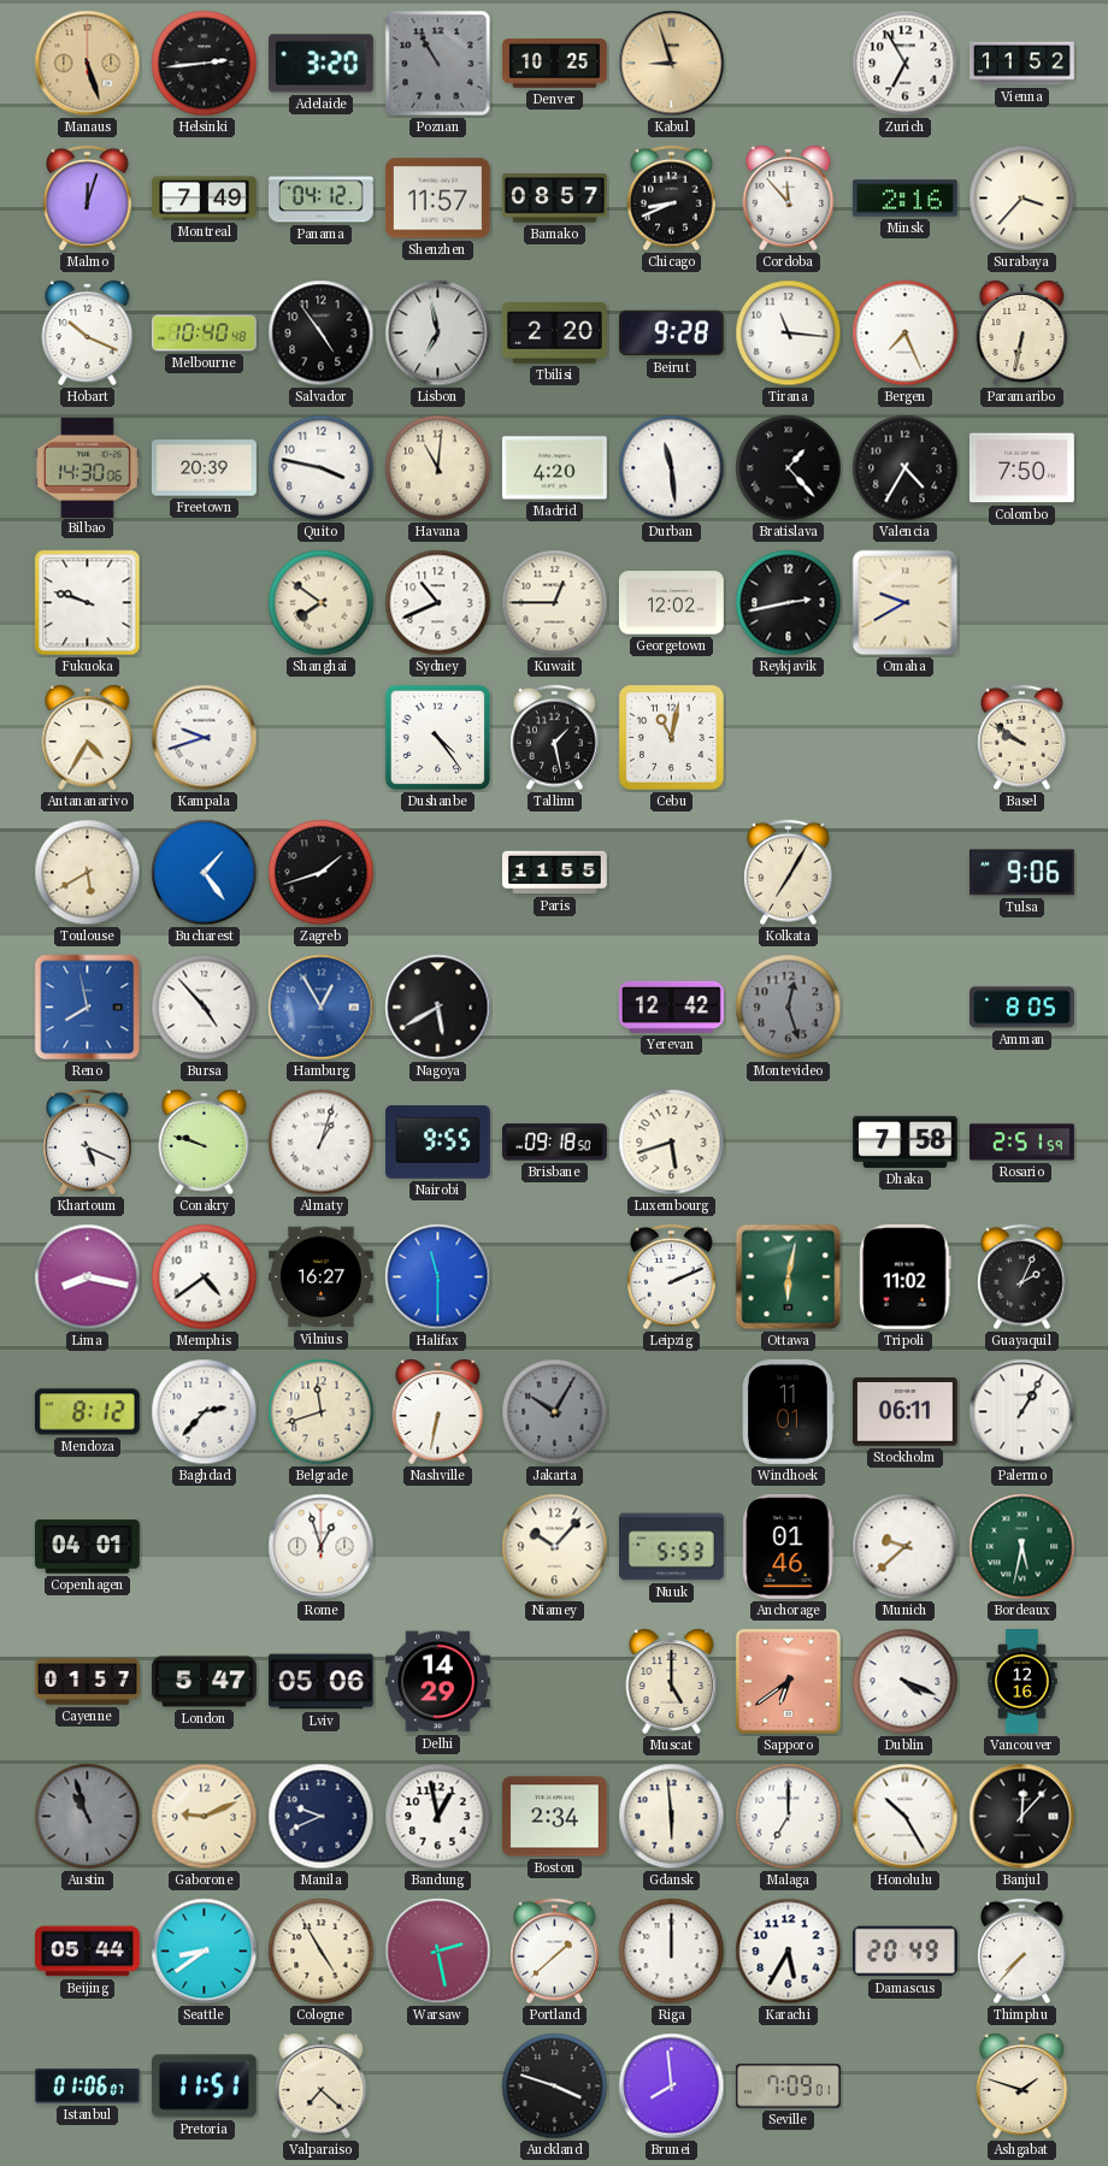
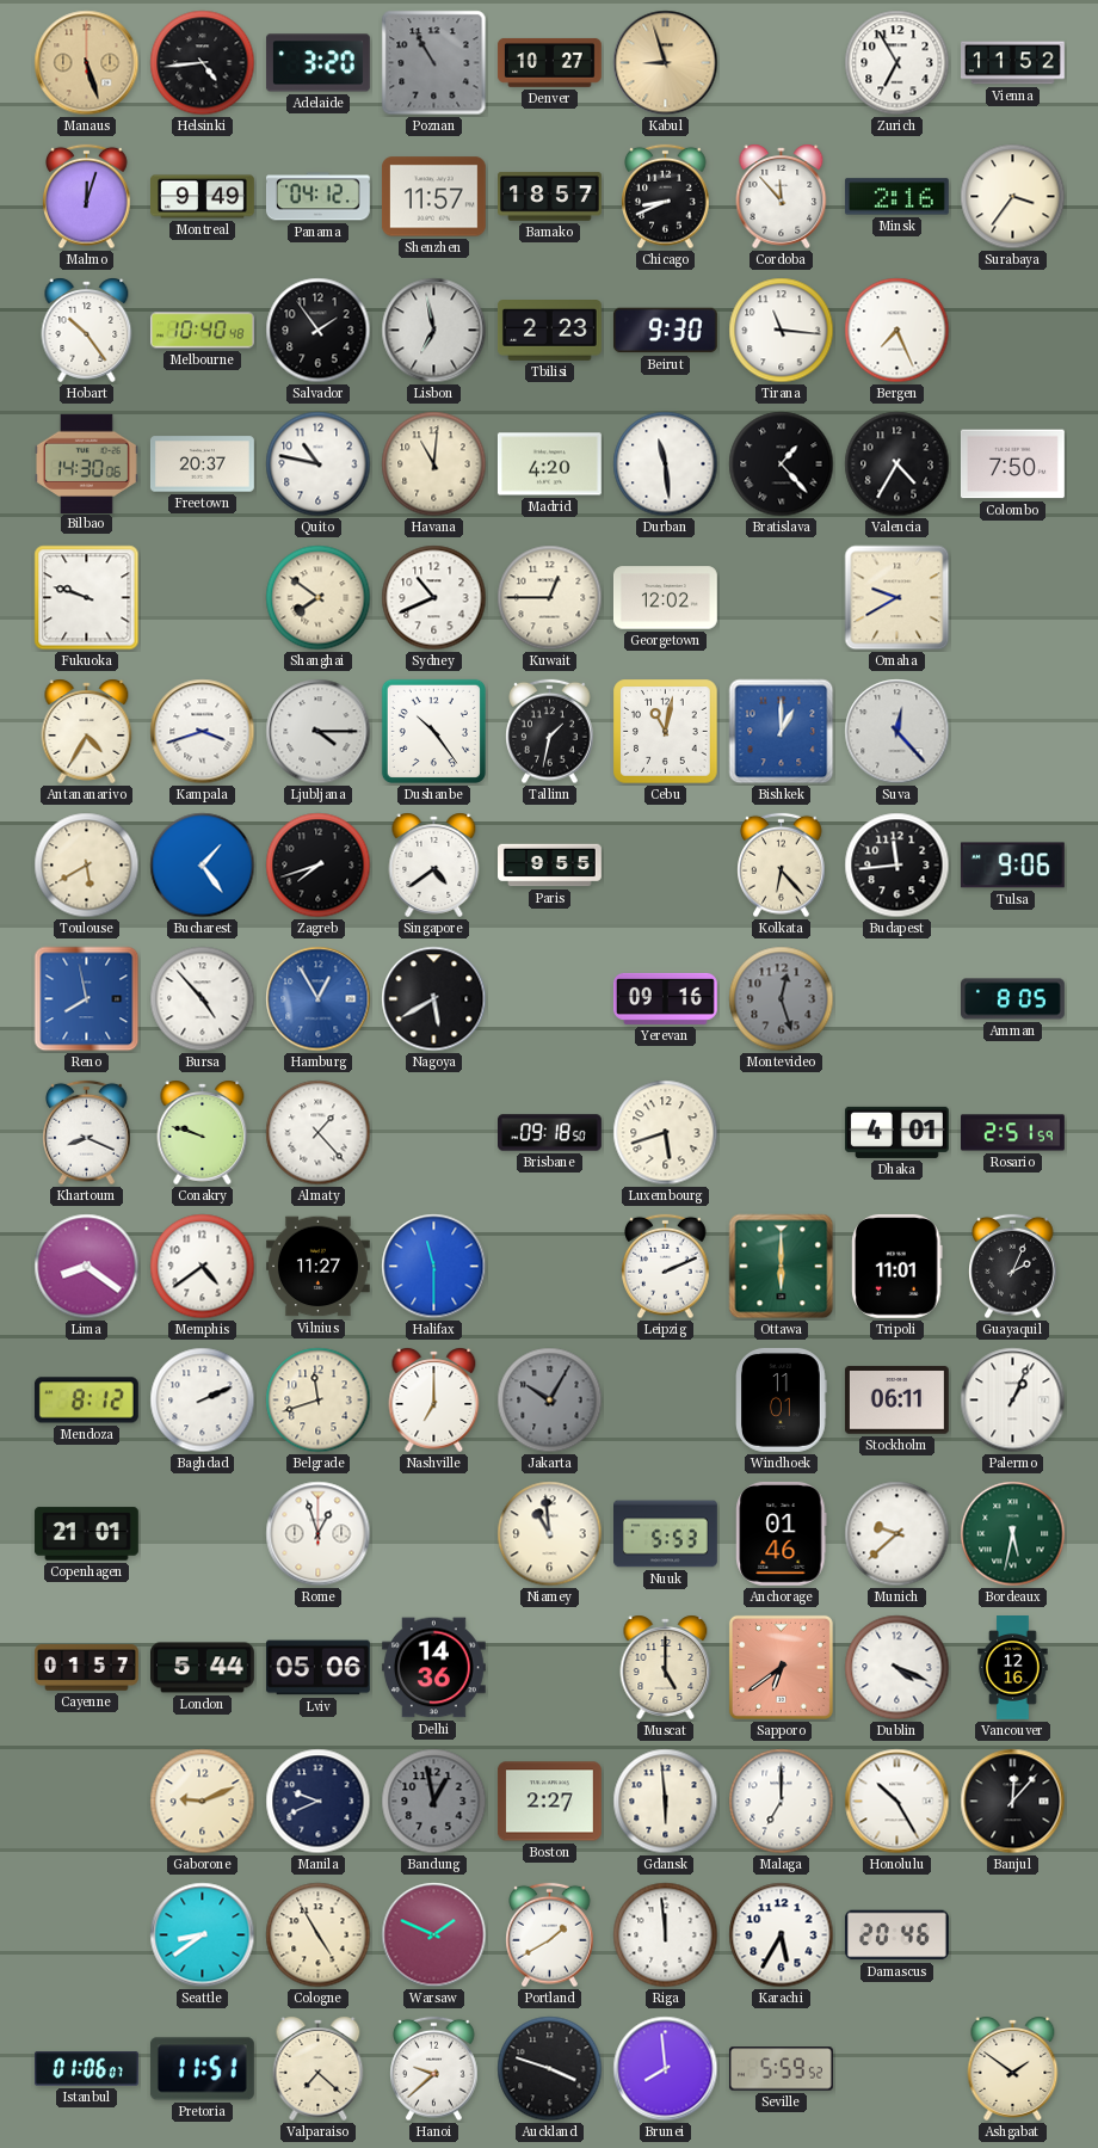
Helsinki: 2:44 -> 4:44 (203, 63)
Denver: 10:25 -> 10:27 (549, 62)
Montreal: 7:49 -> 9:49 (203, 197)
Bamako: 08:57 -> 18:57 (550, 197)
Surabaya: 3:37 -> 3:36 (1013, 197)
Hobart: 10:19 -> 10:24 (87, 330)
Salvador: 4:54 -> 1:54 (319, 331)
Tbilisi: 2:20 -> 2:23 (549, 331)
Beirut: 9:28 -> 9:30 (665, 331)
Paramaribo: 6:32 -> none (1022, 332)
Freetown: 20:39 -> 20:37 (202, 464)
Quito: 3:47 -> 10:47 (319, 464)
Reykjavik: 2:43 -> none (789, 603)
Kampala: 9:42 -> 3:42 (203, 732)
Ljubljana: none -> 4:15 (319, 732)
Dushanbe: 4:24 -> 10:24 (433, 731)
Tallinn: 1:28 -> 1:32 (550, 732)
Bishkek: none -> 1:00 (782, 732)
Suva: none -> 12:23 (897, 732)
Basel: 9:51 -> none (1022, 738)
Zagreb: 1:42 -> 7:42 (319, 866)
Singapore: none -> 4:39 (434, 864)
Paris: 11:55 -> 9:55 (550, 866)
Kolkata: 7:05 -> 6:23 (782, 866)
Budapest: none -> 11:44 (897, 866)
Yerevan: 12:42 -> 09:16 (665, 998)
Khartoum: 5:19 -> 8:19 (87, 1133)
Almaty: 1:03 -> 1:23 (319, 1133)
Nairobi: 9:55 -> none (438, 1143)
Dhaka: 7:58 -> 4:01 (896, 1132)
Lima: 8:17 -> 8:21 (87, 1267)
Vilnius: 16:27 -> 11:27 (317, 1267)
Ottawa: 6:02 -> 6:00 (782, 1267)
Tripoli: 11:02 -> 11:01 (897, 1266)
Baghdad: 2:37 -> 2:11 (203, 1401)
Nashville: 6:32 -> 7:00 (434, 1399)
Palermo: 1:05 -> 1:04 (1013, 1401)
Copenhagen: 04:01 -> 21:01 (86, 1534)
Niamey: 10:07 -> 10:59 (550, 1534)
London: 5:47 -> 5:44 (203, 1668)
Delhi: 14:29 -> 14:36 (433, 1668)
Austin: 10:57 -> none (88, 1817)
Bandung dial: white -> grey (434, 1802)
Boston: 2:34 -> 2:27 (549, 1802)
Beijing: 05:44 -> none (87, 1952)
Warsaw: 2:28 -> 1:49 (434, 1935)
Portland: 1:38 -> 1:40 (550, 1935)
Riga: 12:00 -> 11:59 (666, 1935)
Damascus: 20:49 -> 20:46 (896, 1935)
Thimphu: 7:37 -> none (1022, 1952)
Hanoi: none -> 9:38 (434, 2069)
Seville: 7:09 -> 5:59 (781, 2069)
Ashgabat: 1:48 -> 1:51 (1013, 2068)
